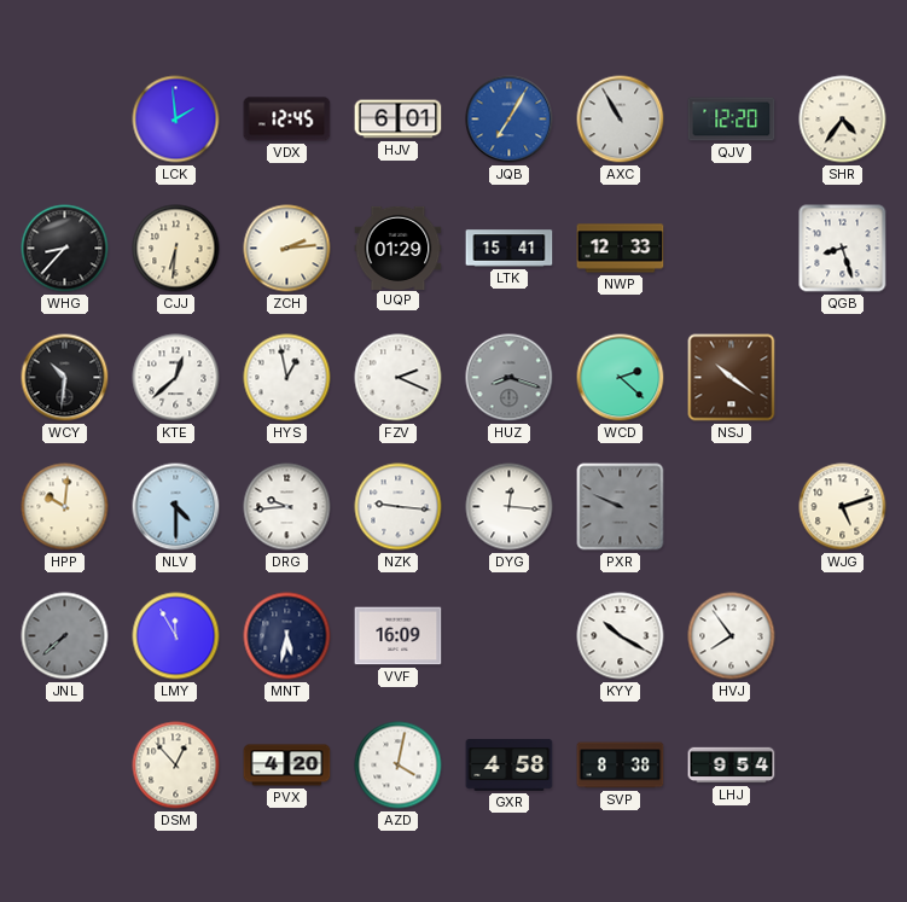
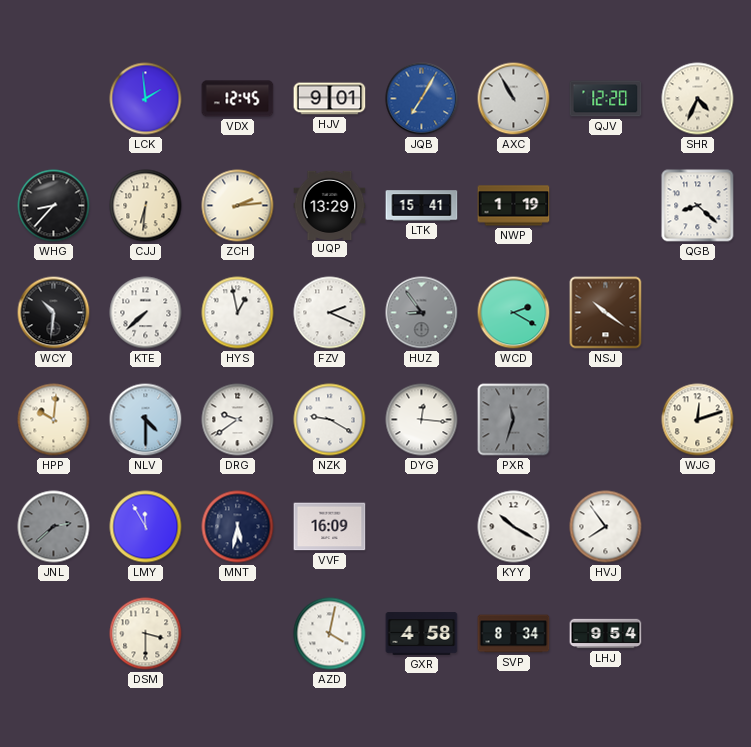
HJV: 6:01 -> 9:01 (330, 99)
SHR: 4:36 -> 4:34 (698, 99)
UQP: 01:29 -> 13:29 (330, 205)
NWP: 12:33 -> 1:19 (514, 206)
QGB: 8:27 -> 8:22 (698, 206)
KTE: 12:38 -> 7:38 (146, 313)
HUZ: 8:18 -> 8:54 (422, 313)
WCD: 2:22 -> 2:20 (514, 313)
DRG: 9:44 -> 9:39 (238, 420)
NZK: 9:16 -> 9:20 (330, 420)
PXR: 9:49 -> 11:33 (514, 420)
WJG: 5:12 -> 12:12 (698, 420)
JNL: 7:38 -> 2:38 (54, 527)
DSM: 12:53 -> 3:30 (146, 634)
PVX: 4:20 -> none (287, 766)
SVP: 8:38 -> 8:34 (514, 634)
